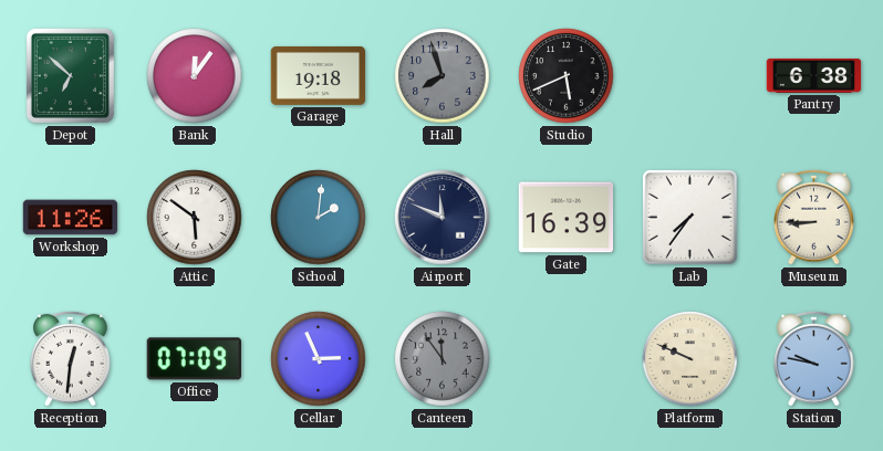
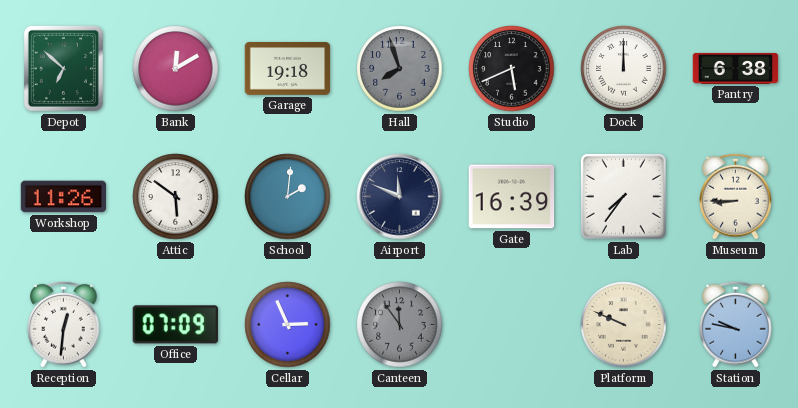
Bank: 12:06 -> 12:10 (176, 69)
Dock: none -> 12:00 (624, 69)
